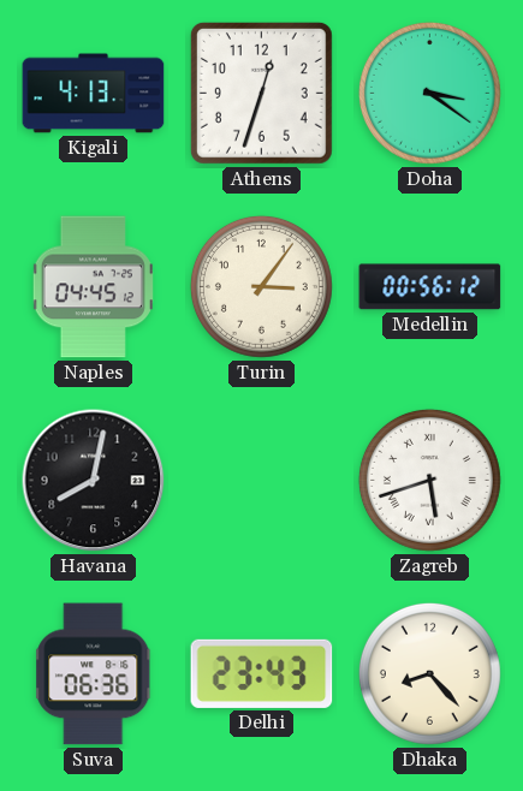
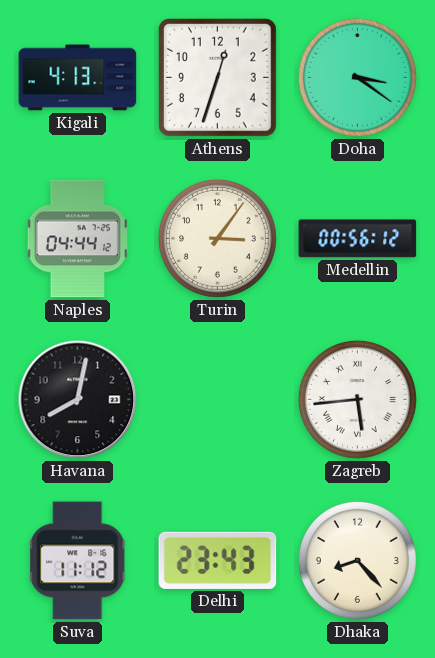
Naples: 04:45 -> 04:44 (77, 239)
Zagreb: 5:42 -> 5:44 (357, 399)
Suva: 06:36 -> 11:12 (78, 561)
